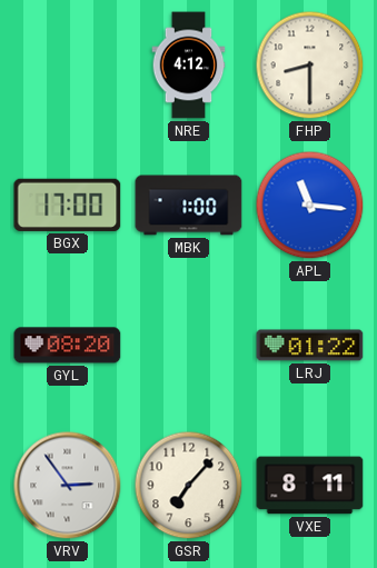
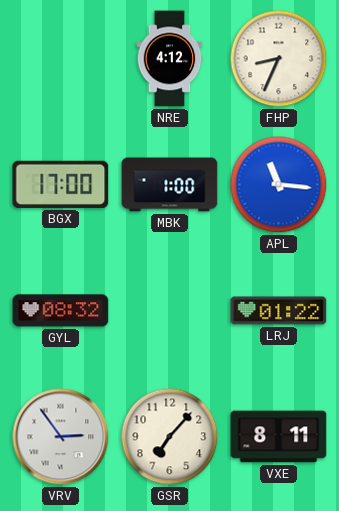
FHP: 8:30 -> 8:34 (279, 59)
GYL: 08:20 -> 08:32 (61, 311)
